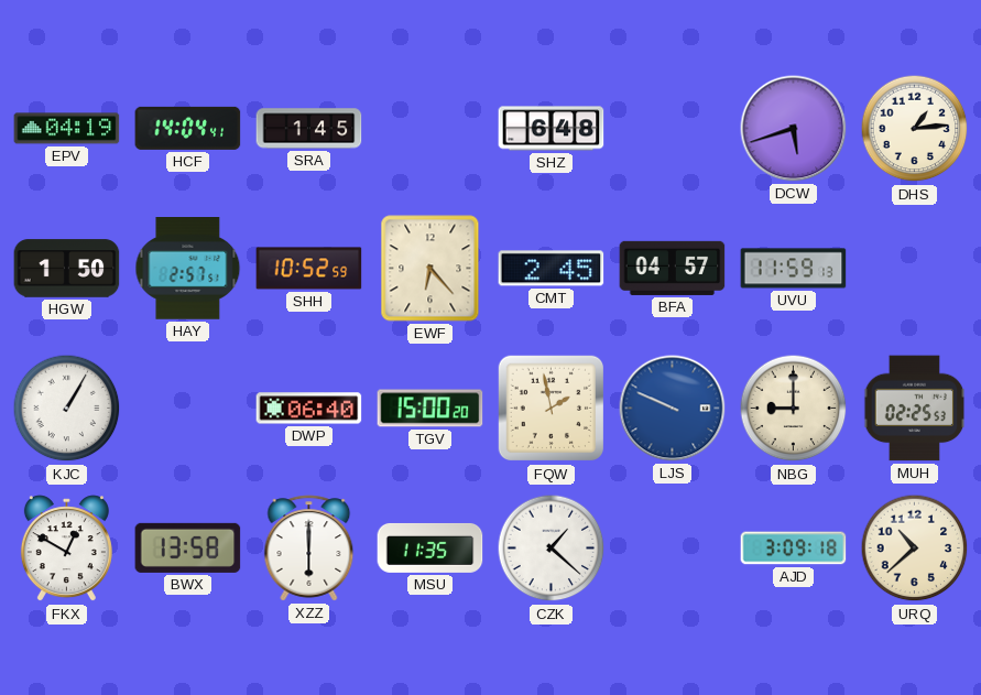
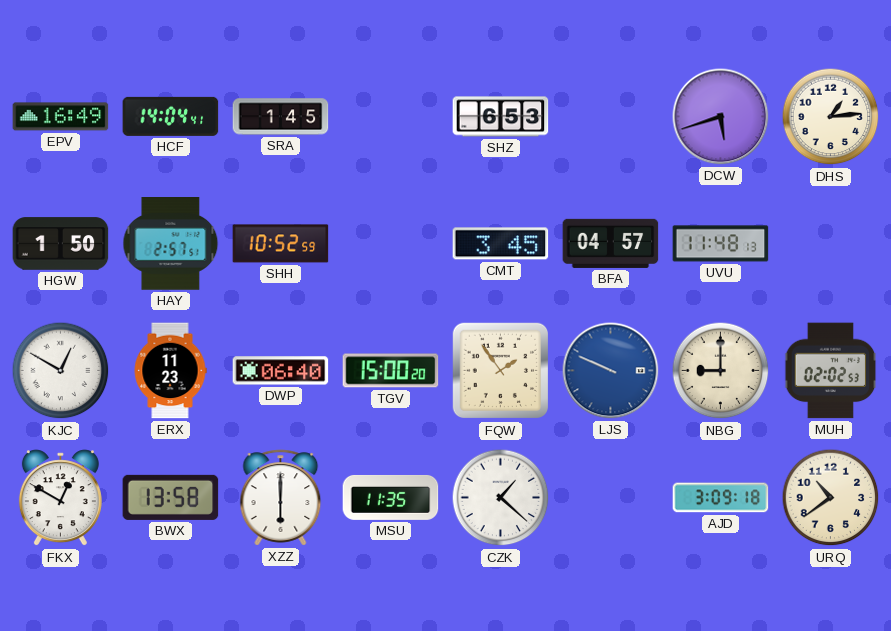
EPV: 04:19 -> 16:49 (61, 117)
SHZ: 6:48 -> 6:53 (501, 117)
EWF: 6:23 -> none (430, 269)
CMT: 2:45 -> 3:45 (501, 244)
UVU: 11:59 -> 11:48 (721, 244)
KJC: 1:05 -> 12:50 (61, 371)
ERX: none -> 11:23 (170, 371)
FQW: 1:58 -> 1:54 (501, 371)
MUH: 02:25 -> 02:02 (831, 371)
URQ: 10:38 -> 10:39 (831, 498)
